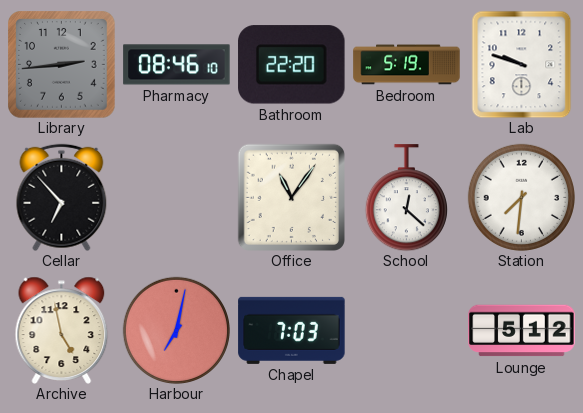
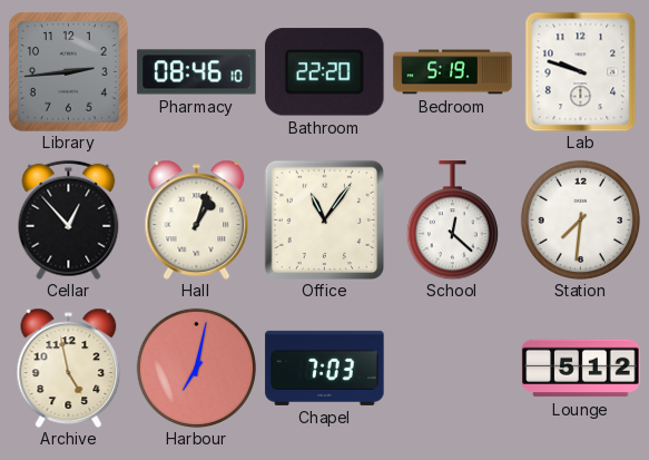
Cellar: 6:53 -> 12:53 (69, 219)
Hall: none -> 1:03 (197, 219)
